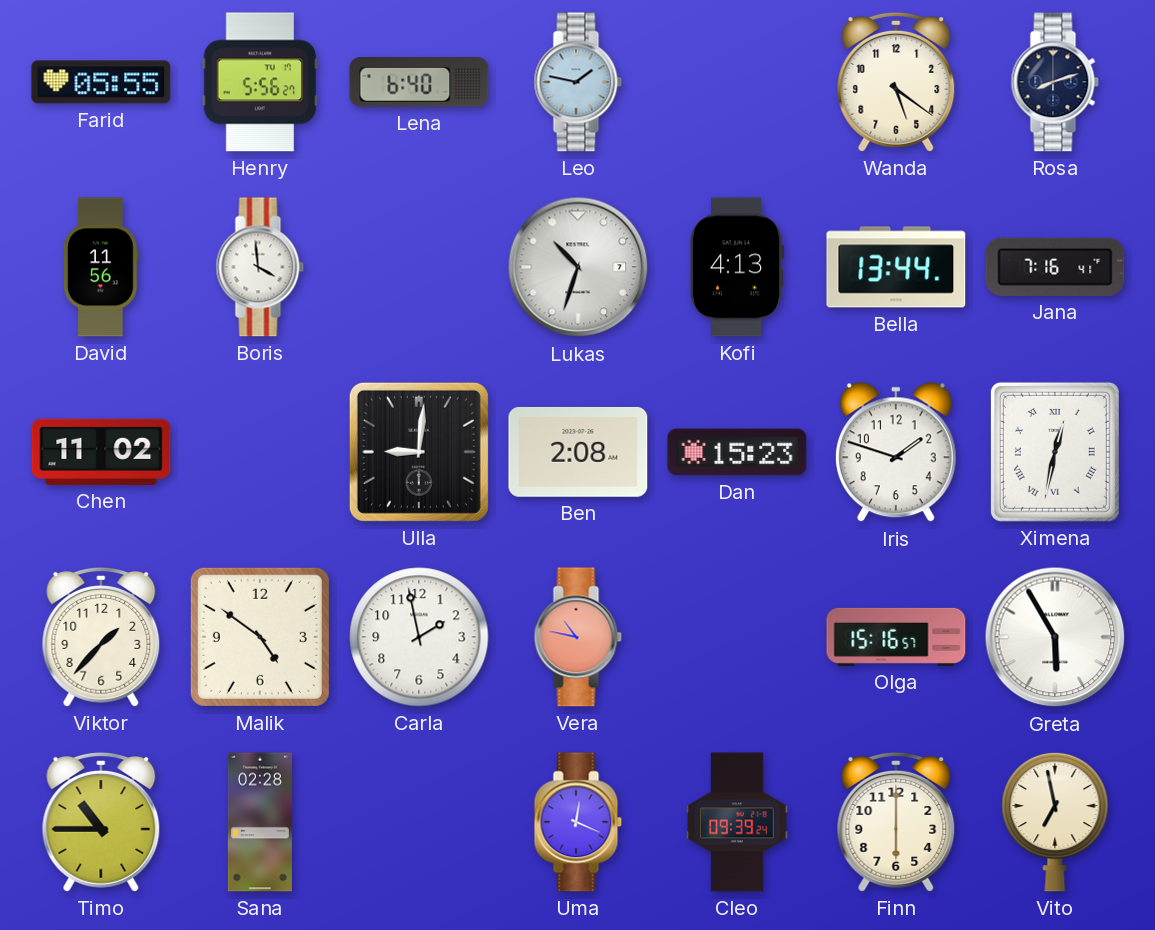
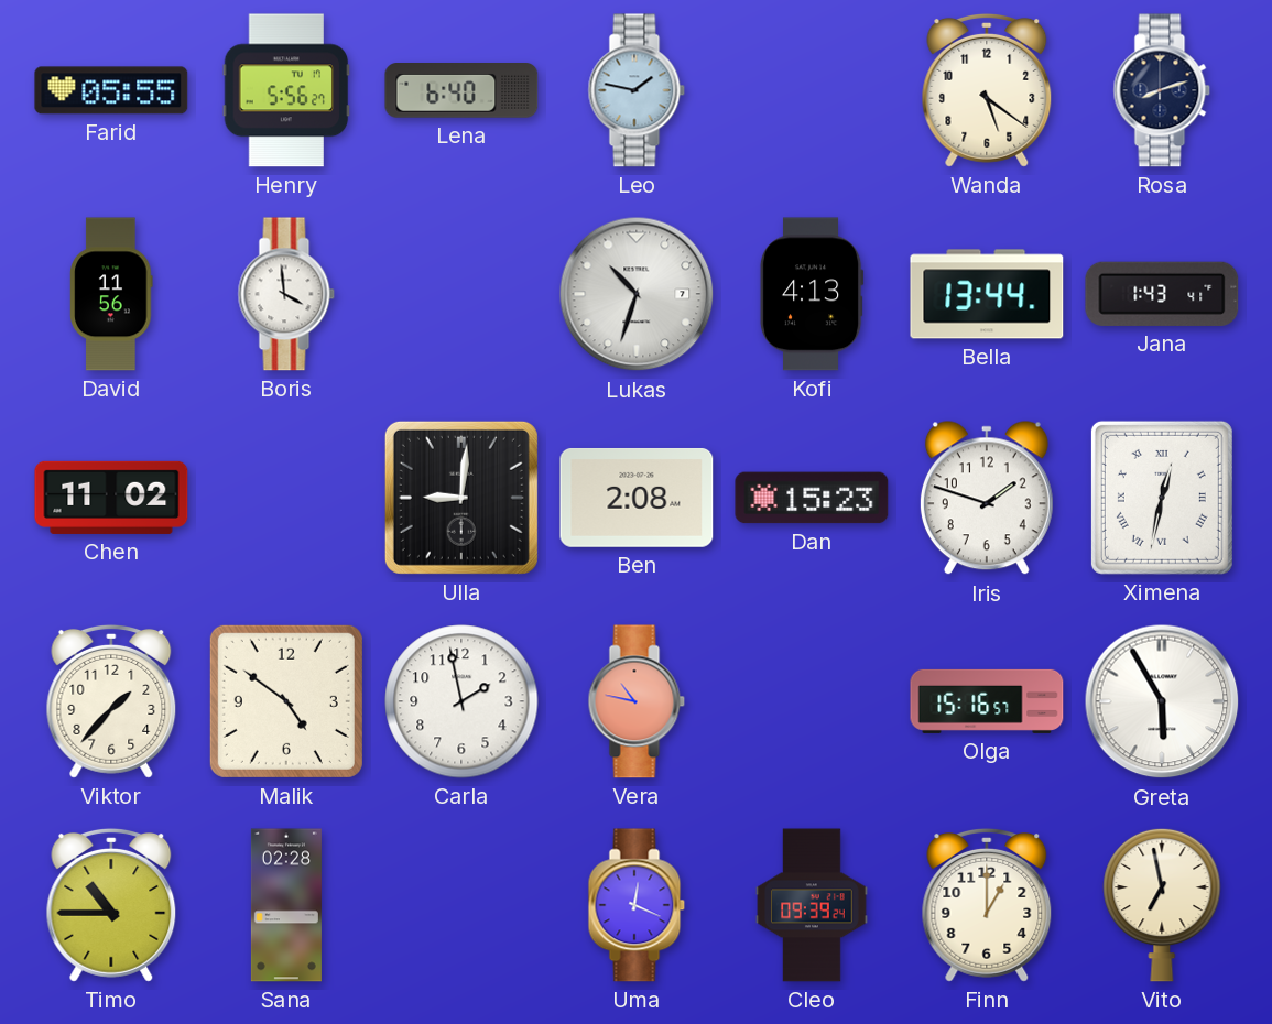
Jana: 7:16 -> 1:43 (1162, 294)
Finn: 6:00 -> 1:00 (987, 905)
